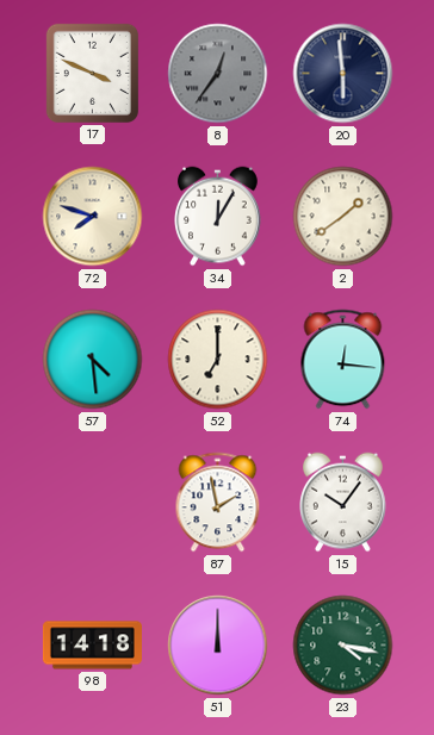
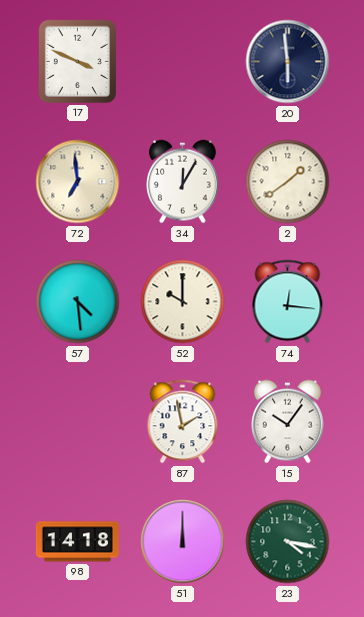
8: 12:36 -> none (218, 74)
72: 7:48 -> 6:59 (78, 182)
52: 7:00 -> 10:00 (183, 302)
